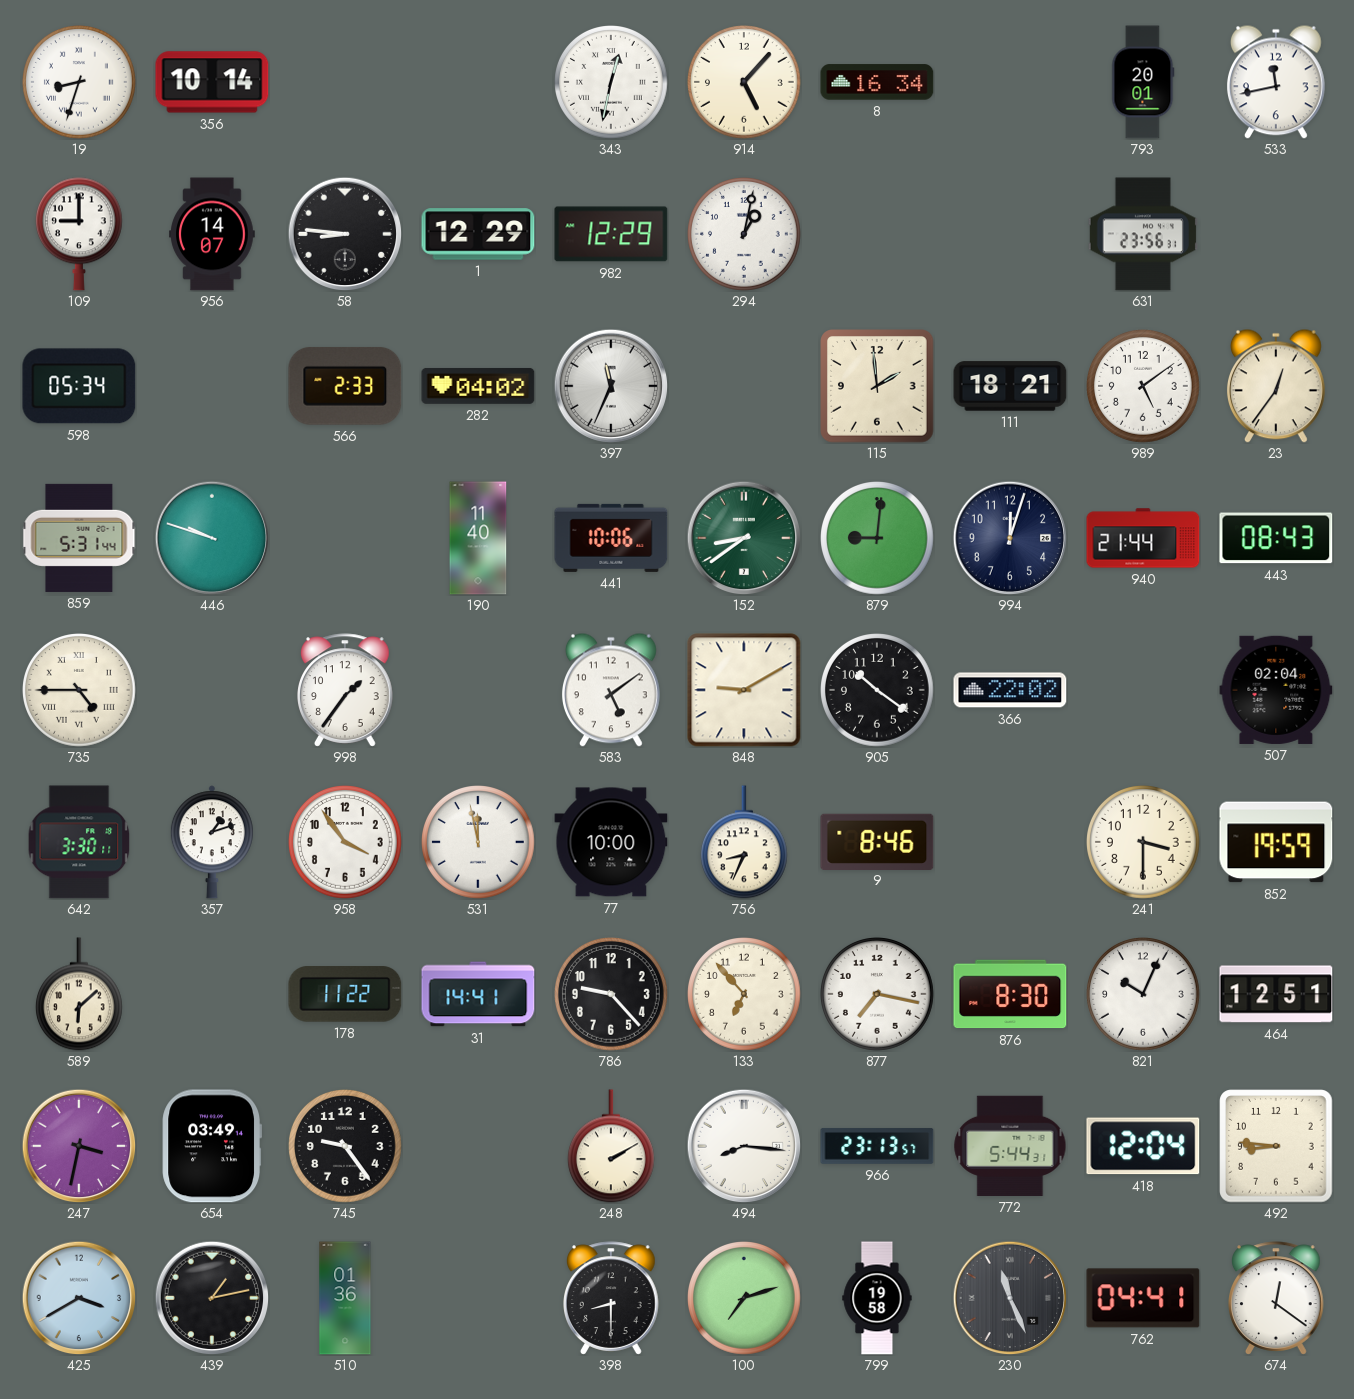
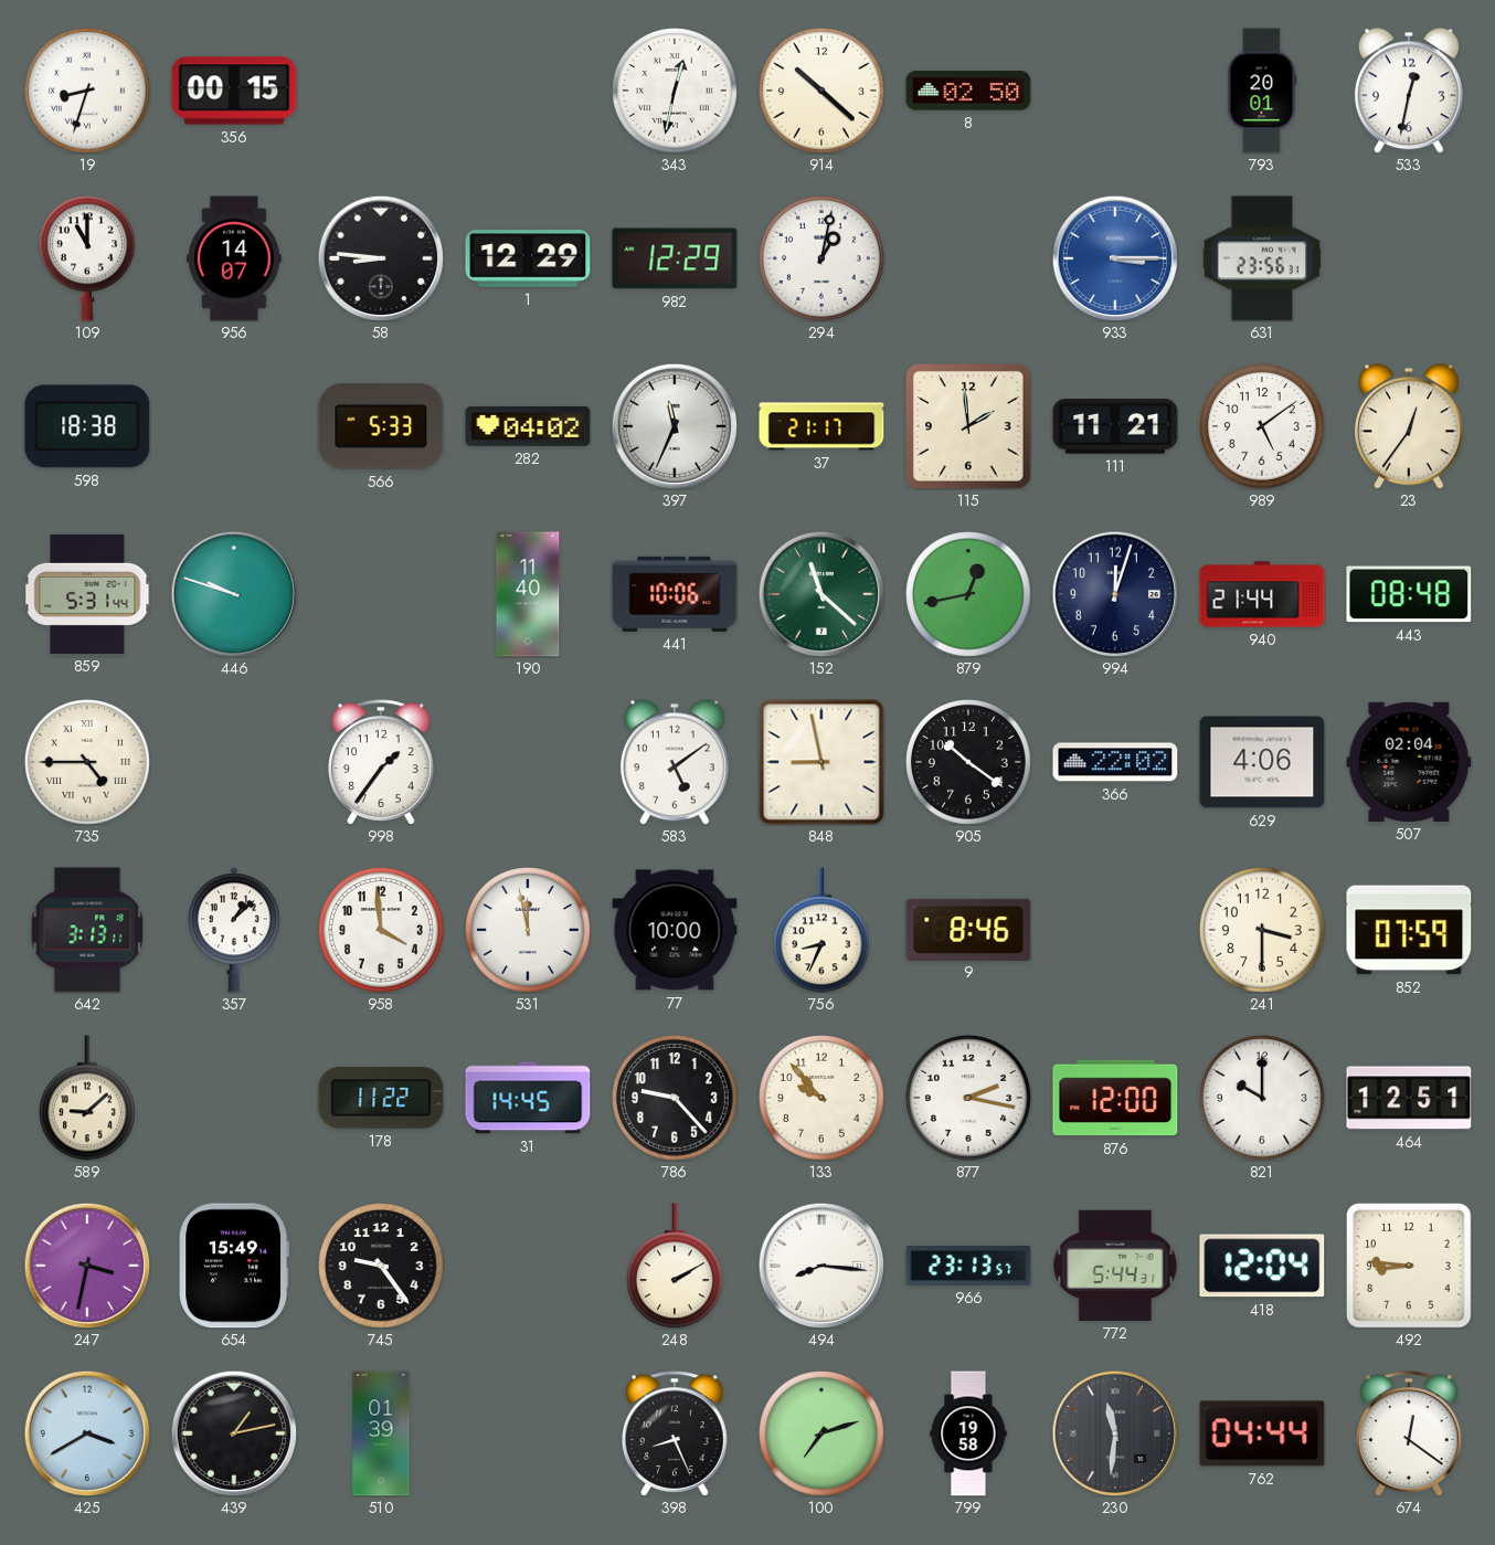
356: 10:14 -> 00:15 (234, 91)
914: 5:07 -> 10:22 (823, 92)
8: 16:34 -> 02:50 (968, 91)
533: 11:43 -> 12:32 (1409, 91)
109: 9:00 -> 11:00 (87, 258)
933: none -> 3:15 (1115, 258)
598: 05:34 -> 18:38 (87, 426)
566: 2:33 -> 5:33 (381, 426)
37: none -> 21:17 (821, 426)
111: 18:21 -> 11:21 (1115, 426)
152: 8:39 -> 11:22 (821, 594)
879: 9:01 -> 12:43 (969, 595)
443: 08:43 -> 08:48 (1409, 594)
848: 9:10 -> 8:58 (821, 762)
629: none -> 4:06 (1262, 762)
642: 3:30 -> 3:13 (87, 930)
357: 1:12 -> 1:08 (234, 930)
958: 3:54 -> 3:59 (382, 931)
852: 19:59 -> 07:59 (1409, 930)
589: 6:08 -> 9:08 (87, 1098)
31: 14:41 -> 14:45 (528, 1098)
133: 6:53 -> 9:53 (823, 1099)
877: 7:17 -> 2:17 (969, 1099)
876: 8:30 -> 12:00 (1115, 1098)
821: 10:04 -> 10:00 (1263, 1099)
654: 03:49 -> 15:49 (233, 1266)
510: 01:36 -> 01:39 (381, 1433)
398: 8:30 -> 8:26 (676, 1433)
230: 11:26 -> 11:31 (1115, 1433)
762: 04:41 -> 04:44 (1262, 1433)
